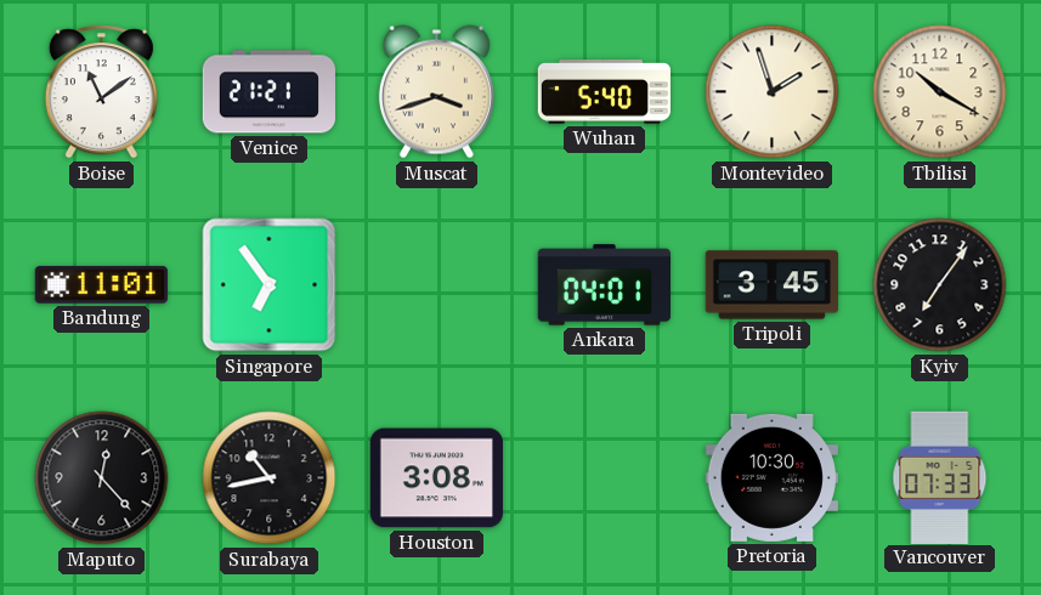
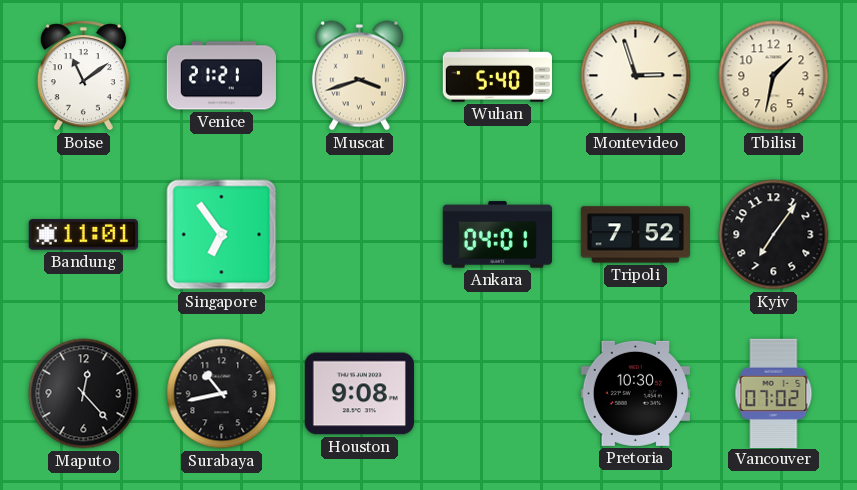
Montevideo: 1:57 -> 2:57 (636, 76)
Tbilisi: 10:20 -> 1:32 (774, 76)
Tripoli: 3:45 -> 7:52 (635, 235)
Houston: 3:08 -> 9:08 (359, 394)
Vancouver: 07:33 -> 07:02 (774, 393)
